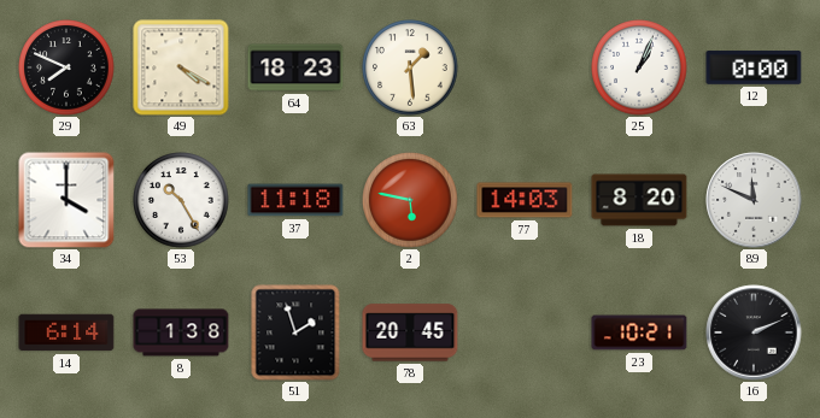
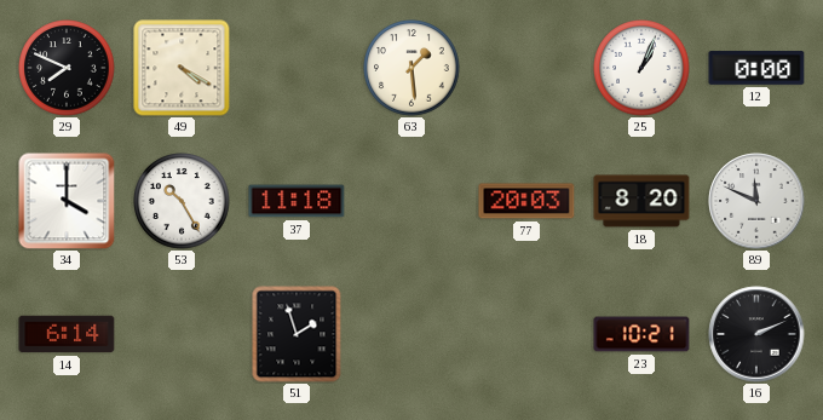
64: 18:23 -> none (295, 67)
2: 5:47 -> none (410, 200)
77: 14:03 -> 20:03 (526, 201)
8: 1:38 -> none (181, 332)
78: 20:45 -> none (410, 332)
